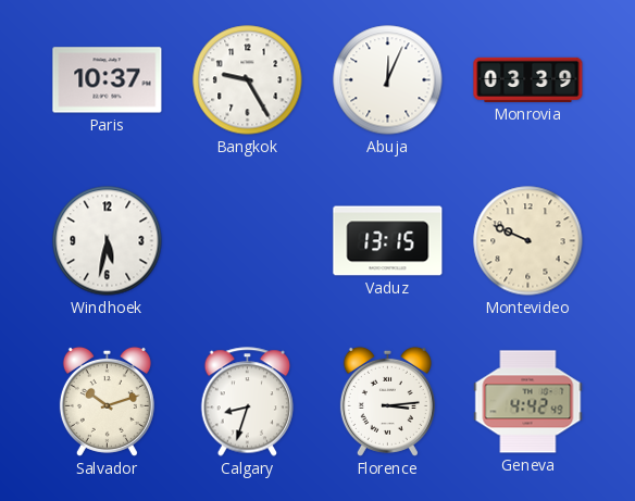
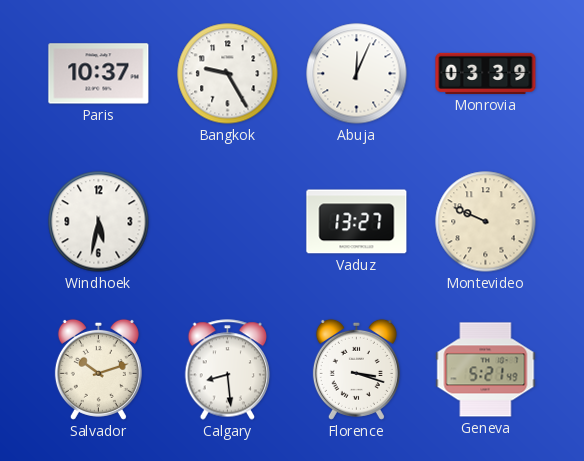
Vaduz: 13:15 -> 13:27 (357, 222)
Calgary: 8:33 -> 8:29 (228, 370)
Florence: 3:14 -> 3:18 (356, 369)
Geneva: 4:42 -> 5:21 (486, 370)
